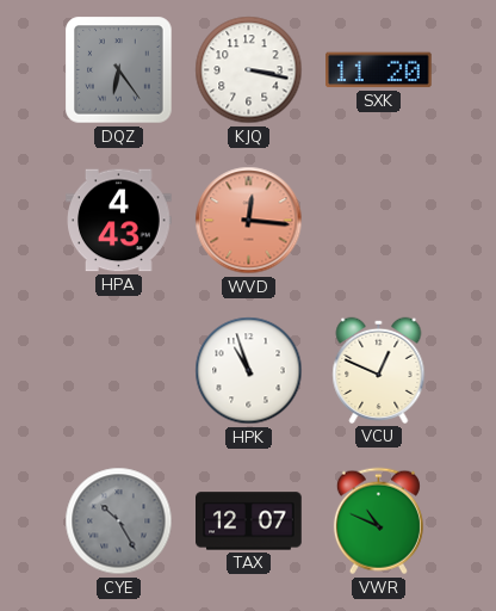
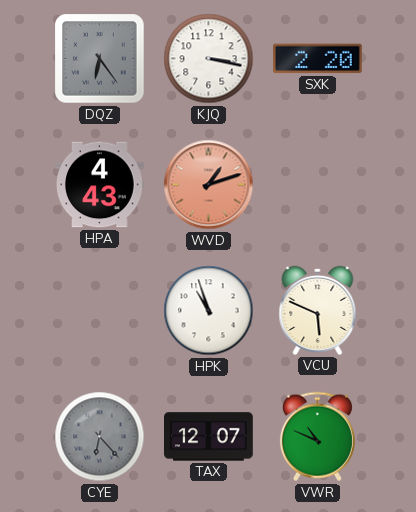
SXK: 11:20 -> 2:20 (318, 59)
WVD: 12:16 -> 1:12 (209, 185)
VCU: 12:49 -> 5:49 (318, 310)
CYE: 10:25 -> 6:23 (100, 437)
